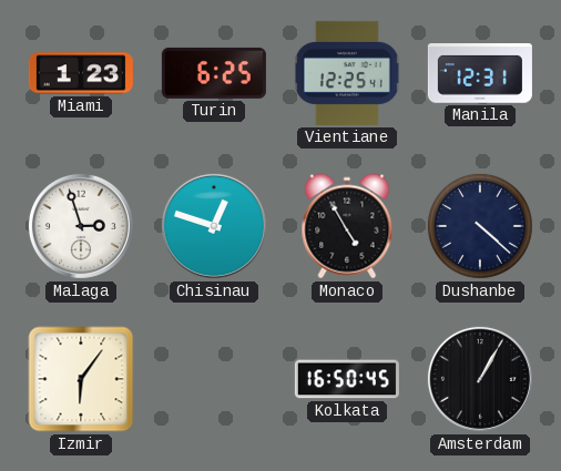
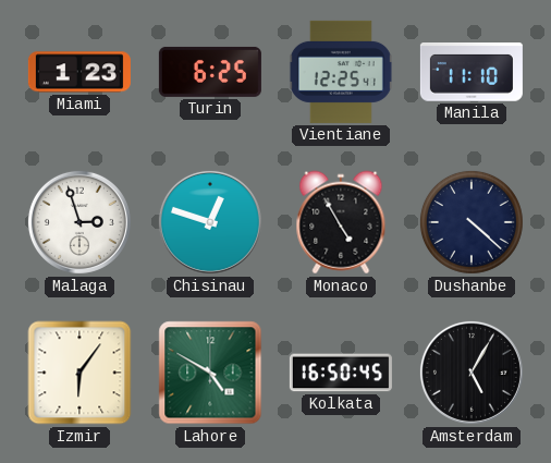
Manila: 12:31 -> 11:10 (472, 72)
Lahore: none -> 4:50 (210, 373)
Amsterdam: 1:05 -> 5:05 (472, 373)
